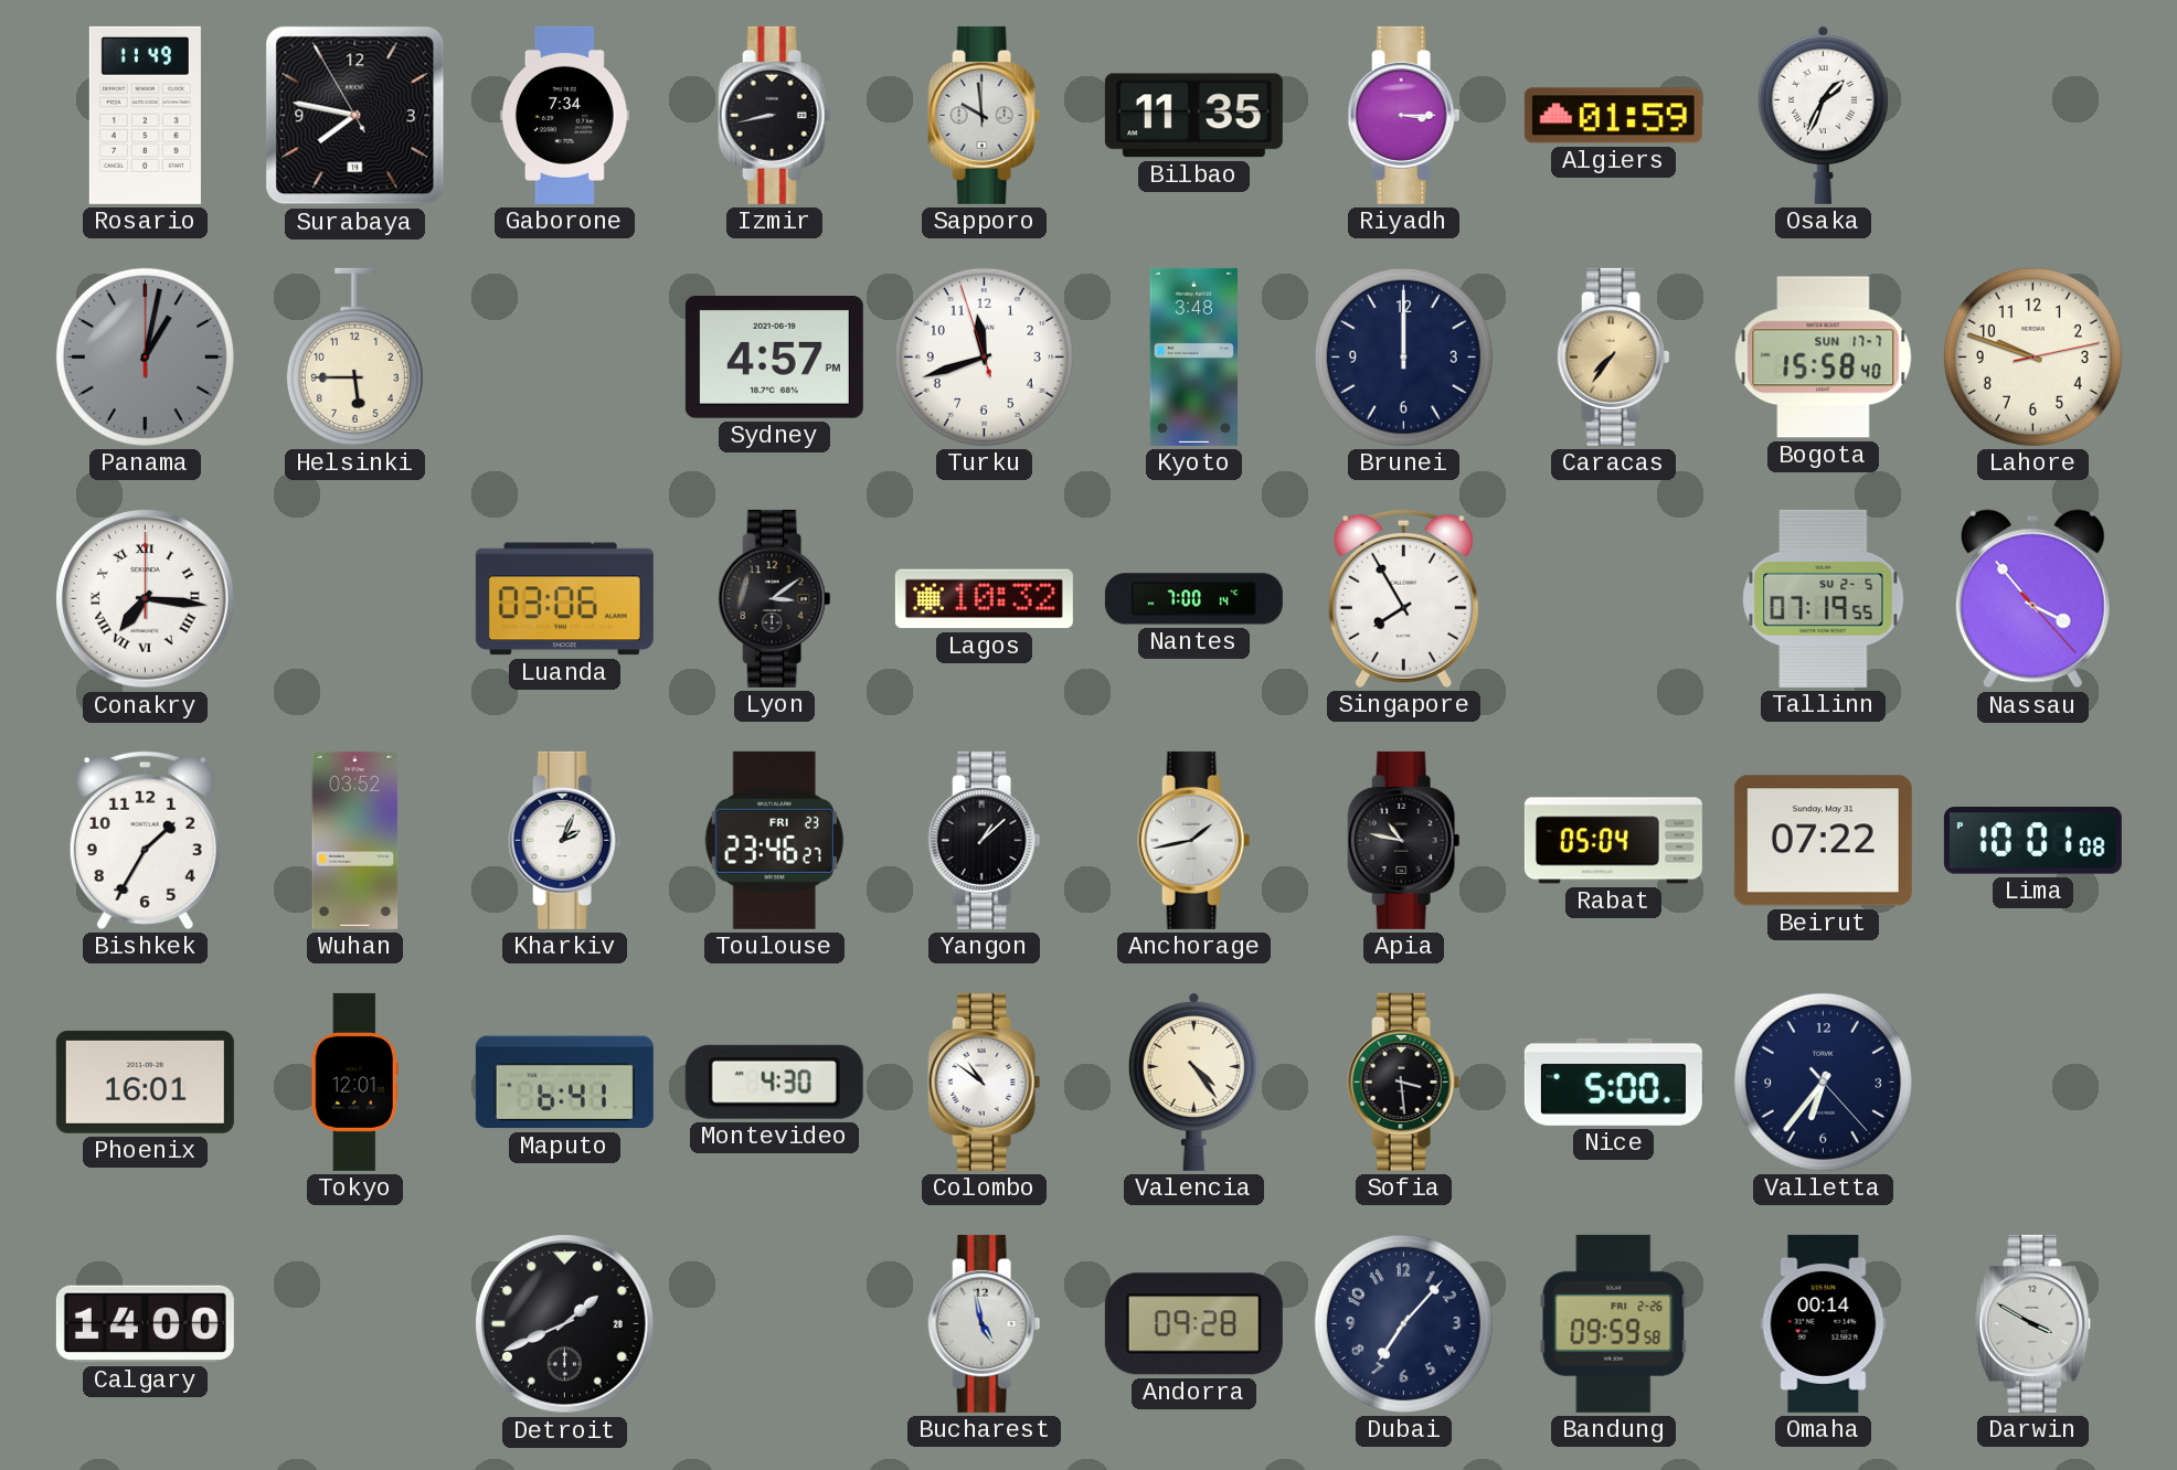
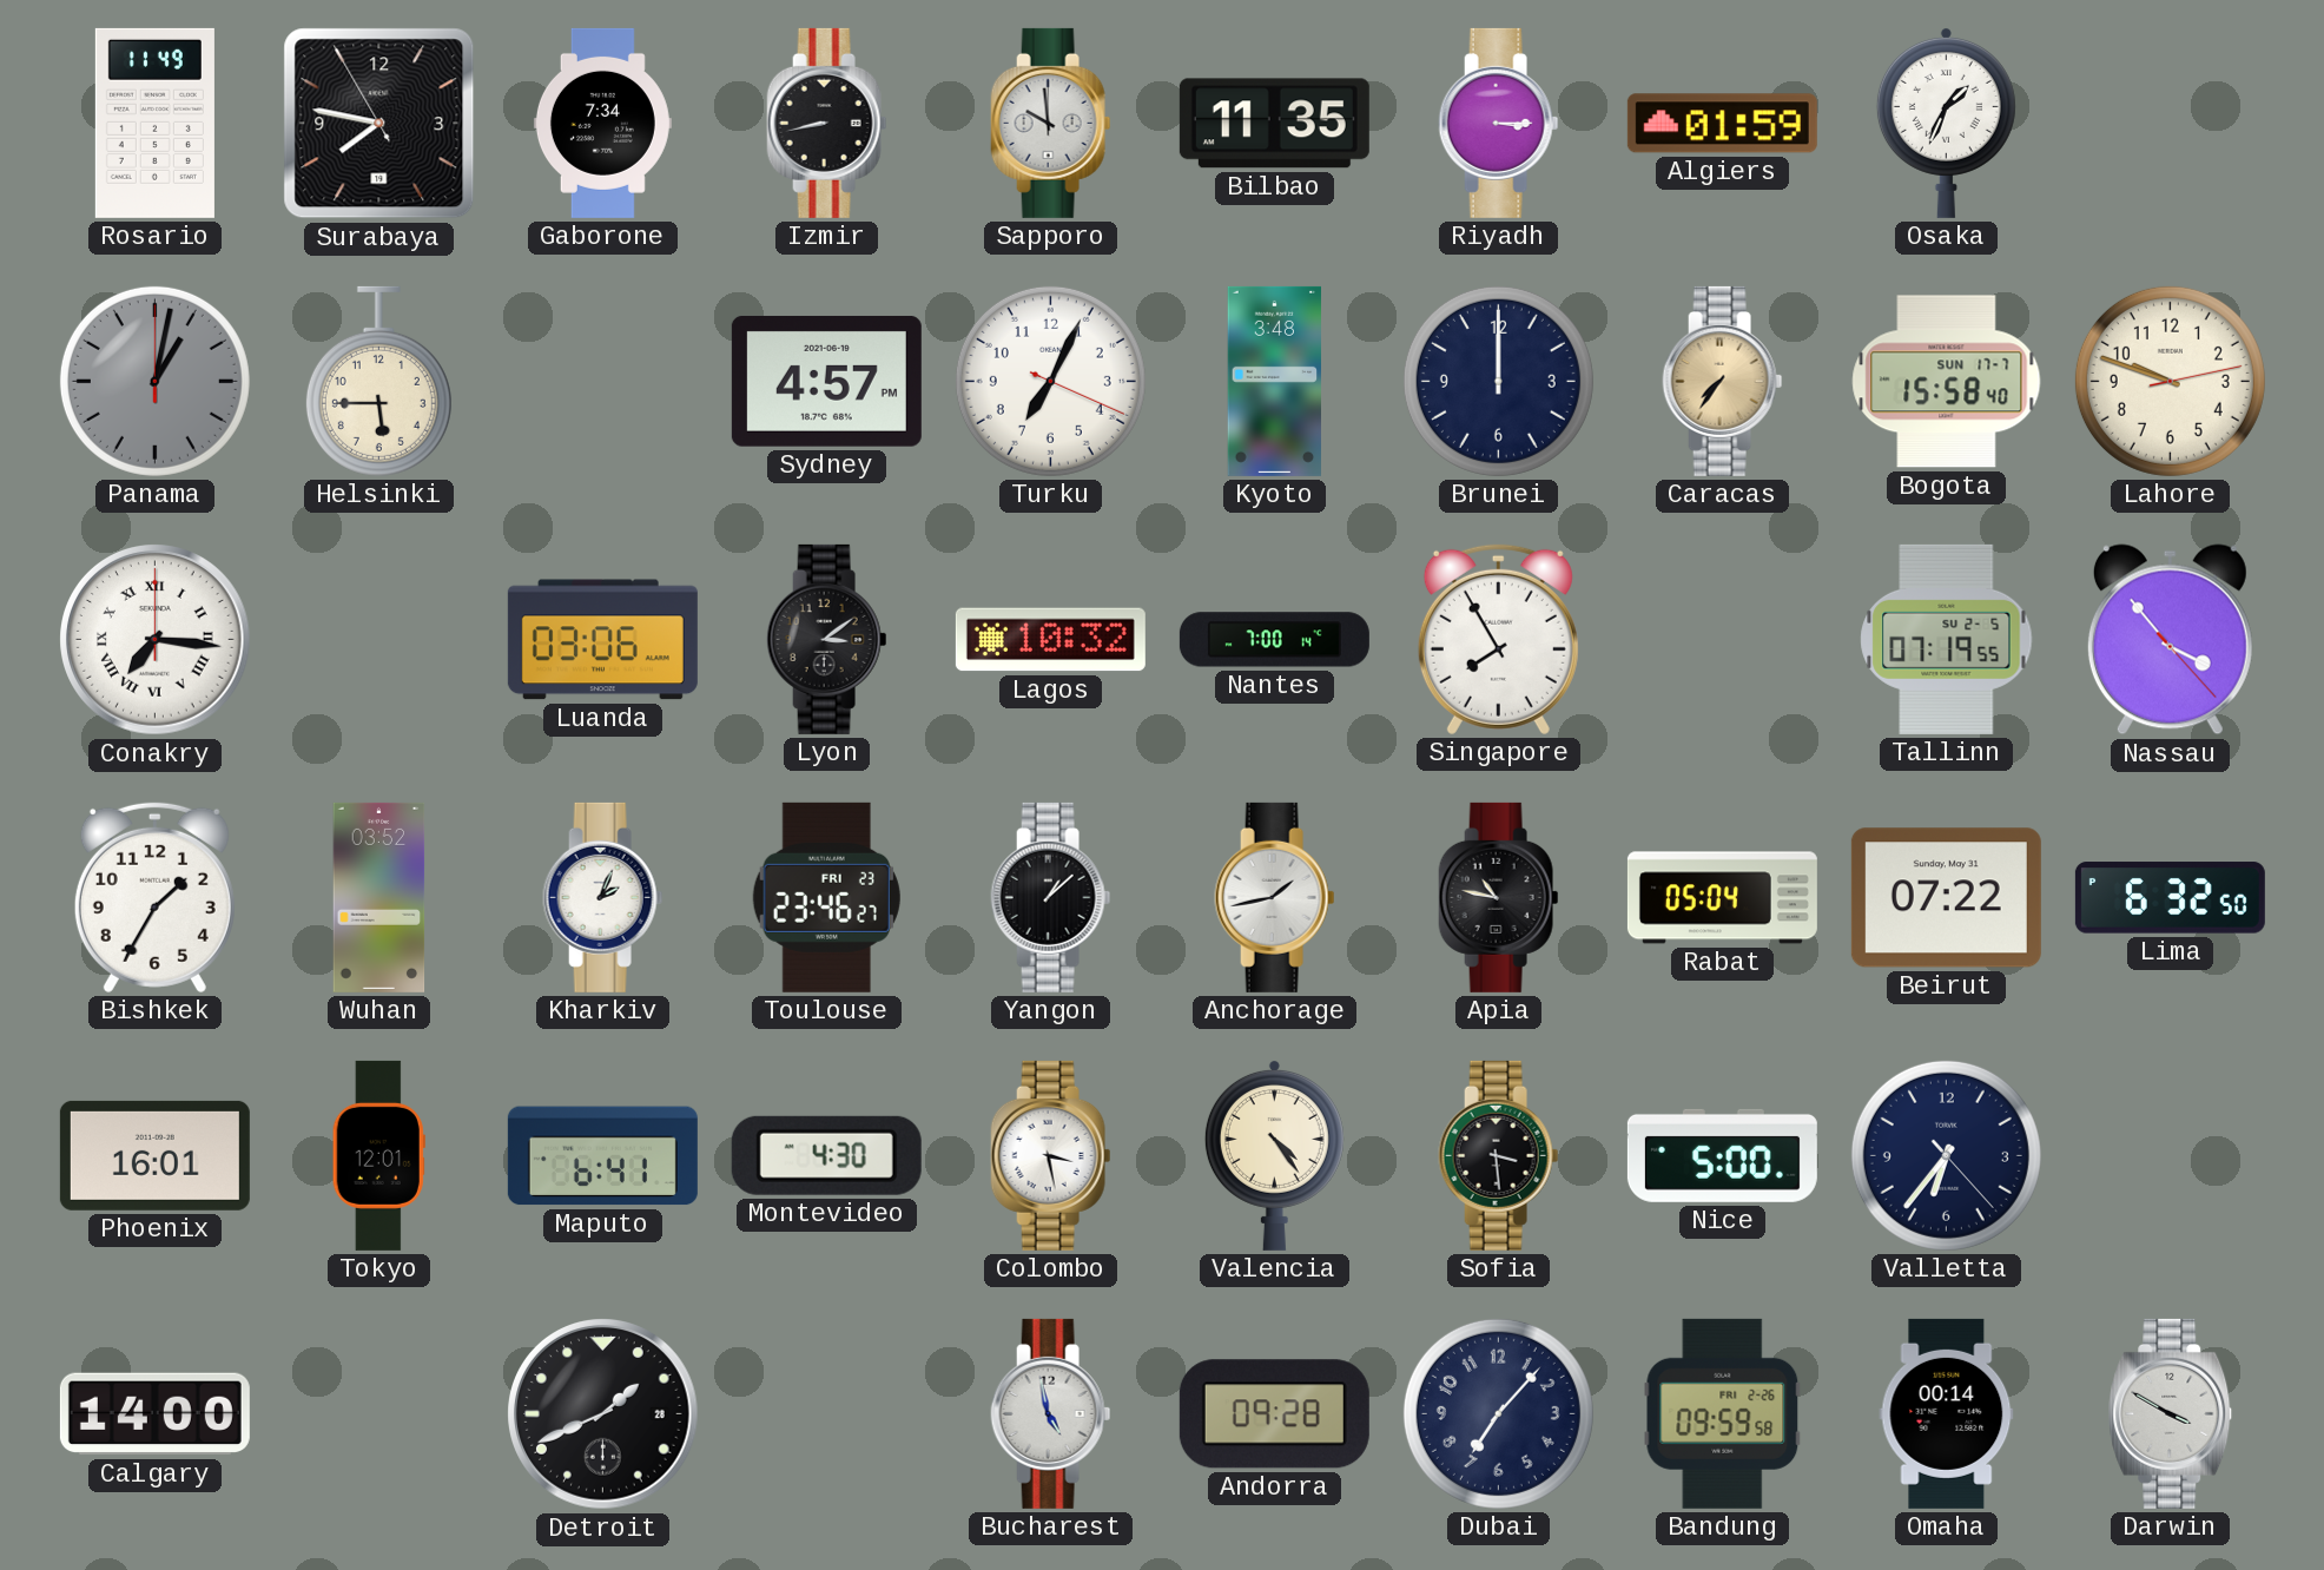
Turku: 11:41 -> 7:04 (1050, 381)
Lima: 10:01 -> 6:32 (2170, 898)
Colombo: 10:51 -> 3:28 (1051, 1155)
